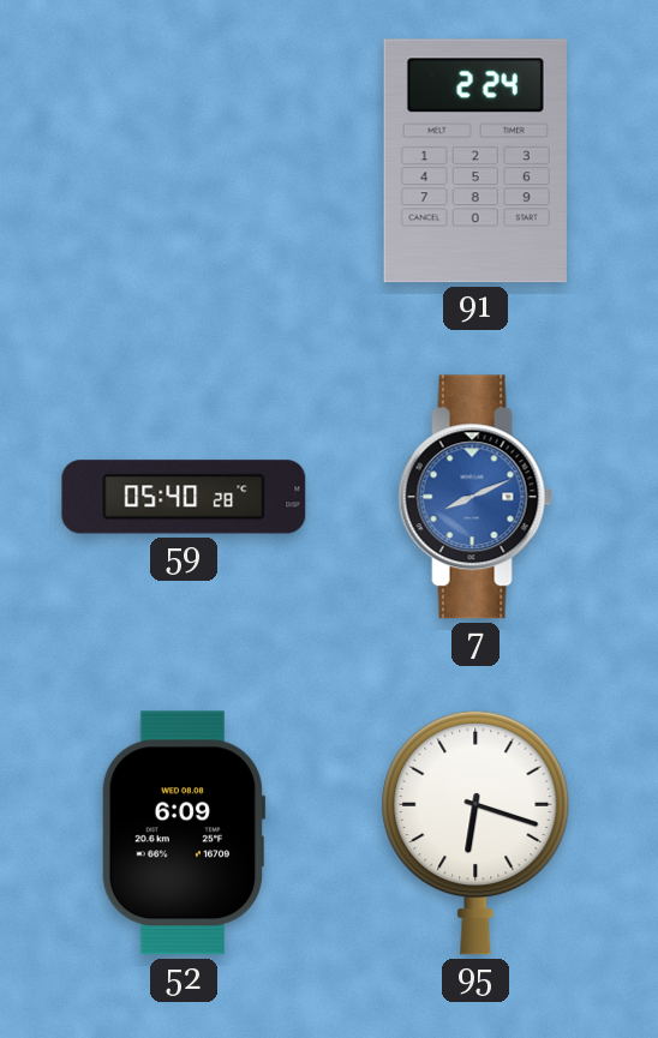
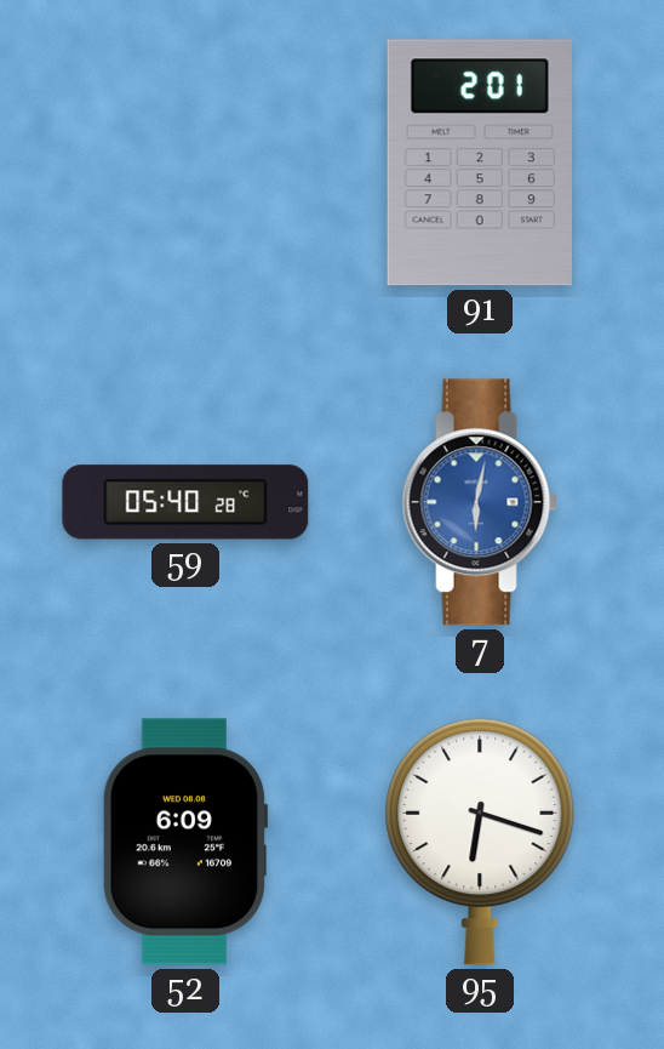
91: 2:24 -> 2:01 (480, 163)
7: 8:11 -> 6:02 (480, 502)
